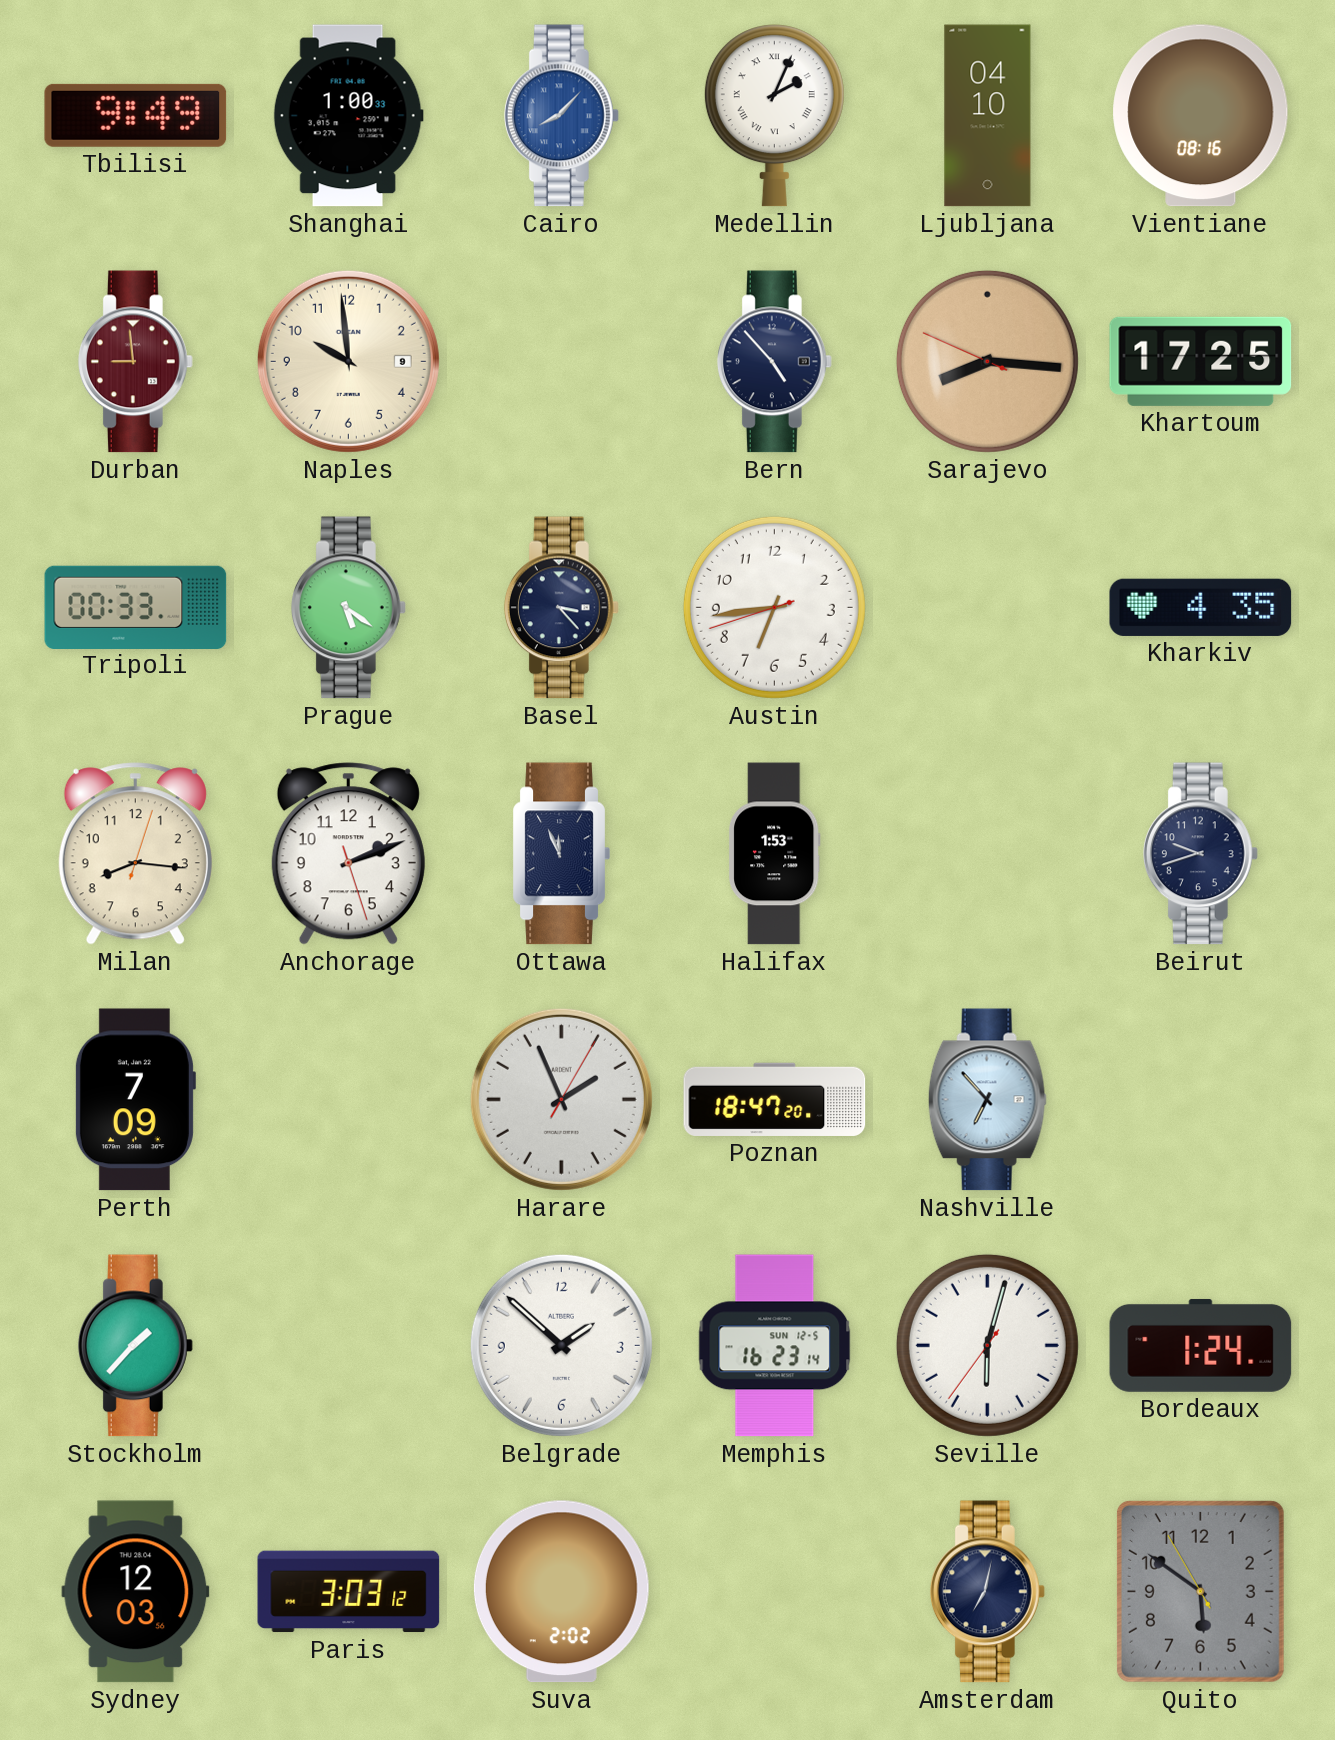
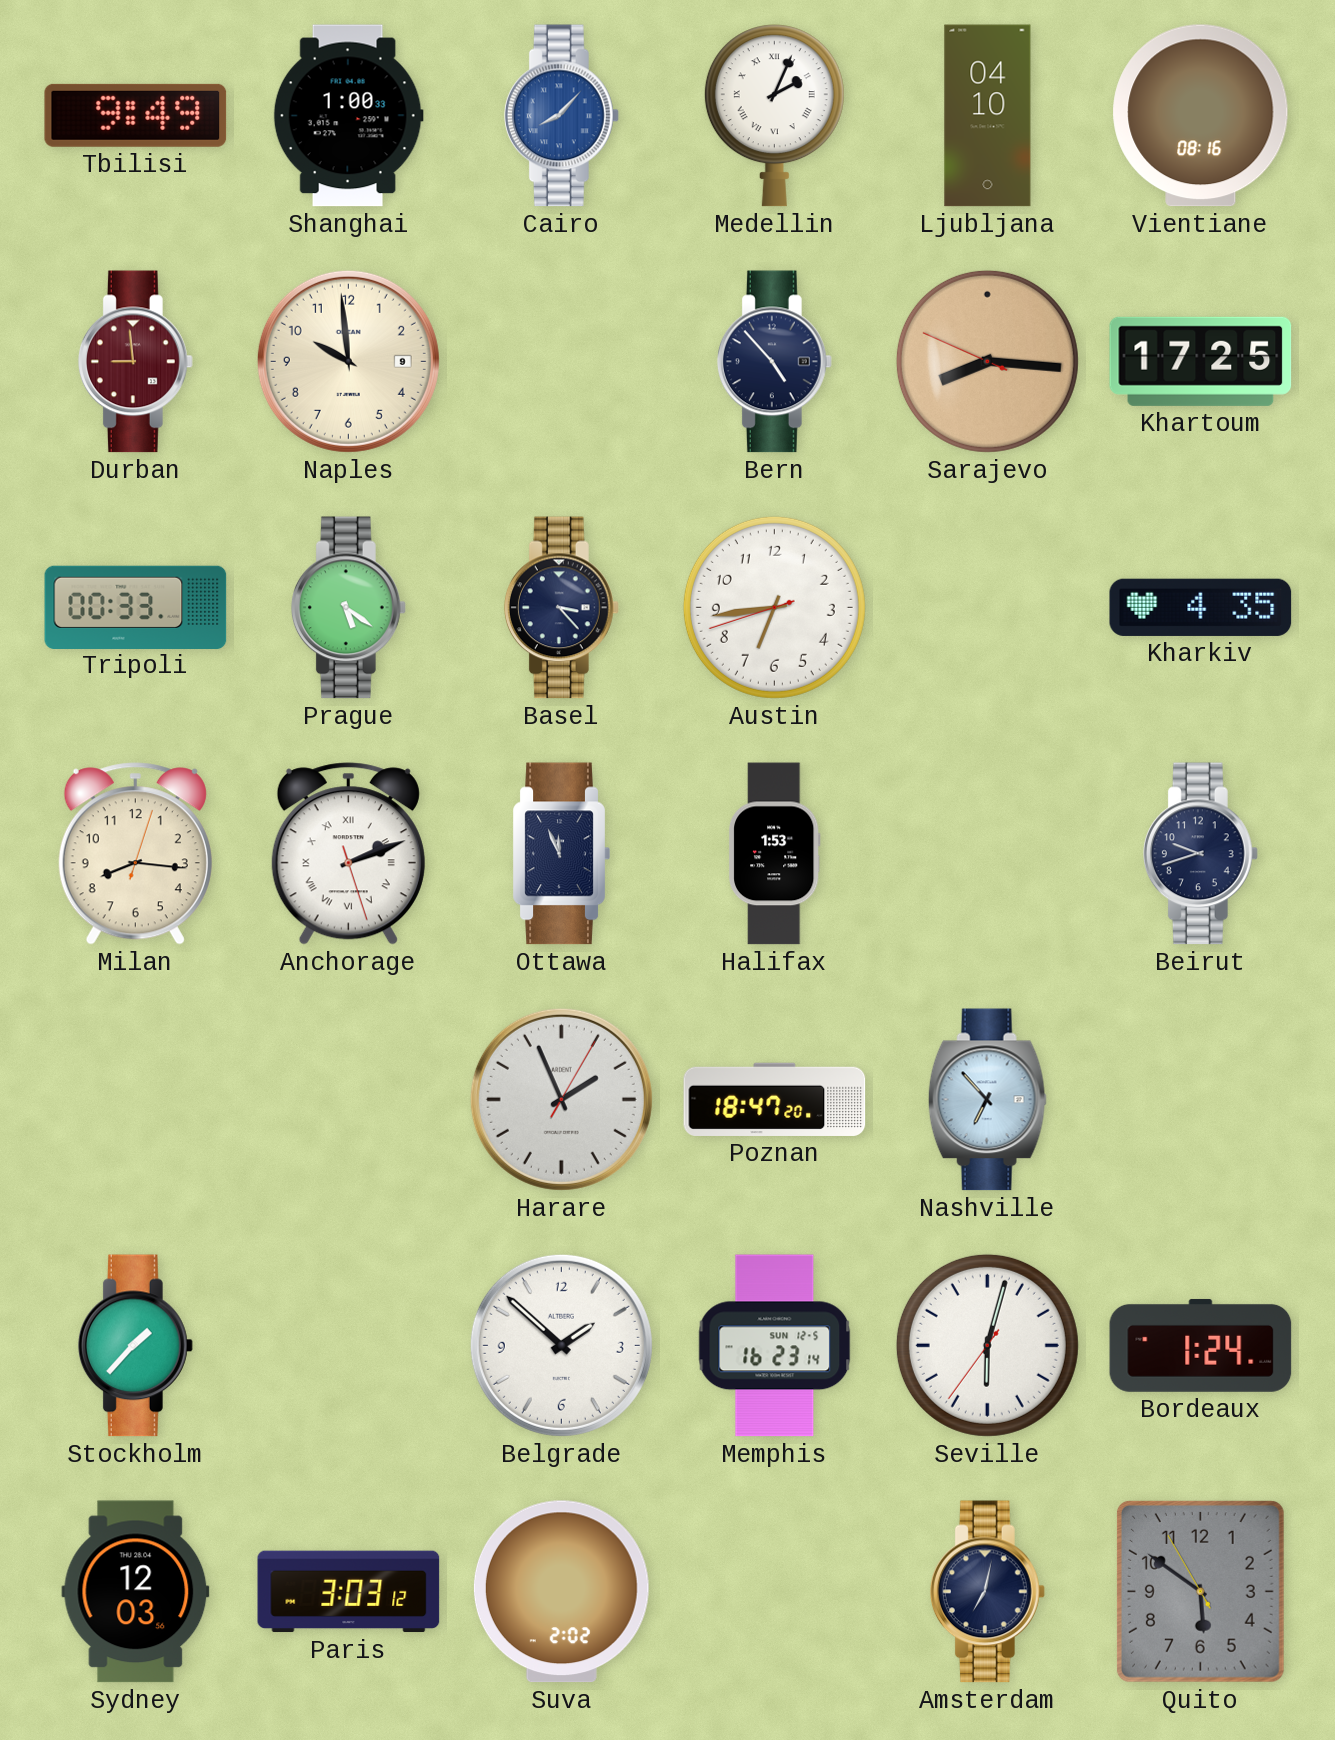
Anchorage numerals: Arabic -> Roman (348, 854)
Perth: 7:09 -> none (135, 1100)
